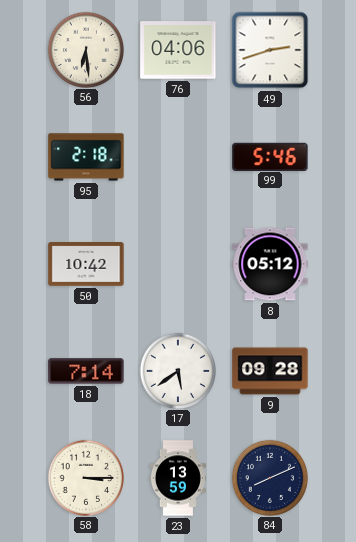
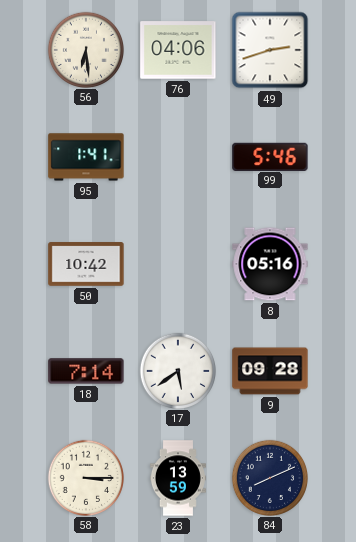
95: 2:18 -> 1:41 (86, 157)
8: 05:12 -> 05:16 (270, 264)
